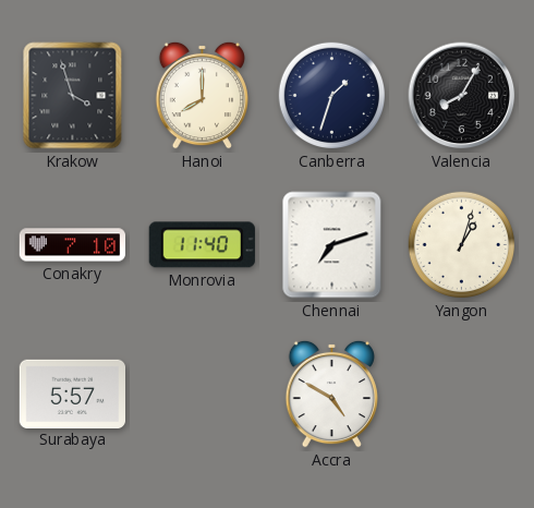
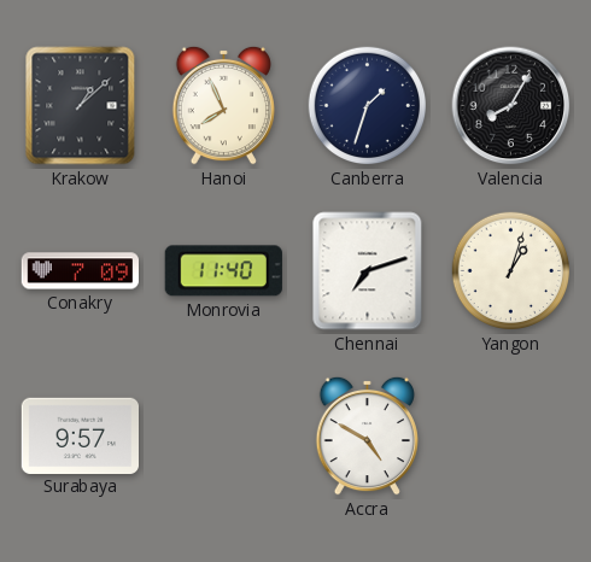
Krakow: 3:57 -> 1:08 (81, 106)
Hanoi: 8:00 -> 7:56 (223, 105)
Conakry: 7:10 -> 7:09 (80, 271)
Surabaya: 5:57 -> 9:57 (80, 435)
